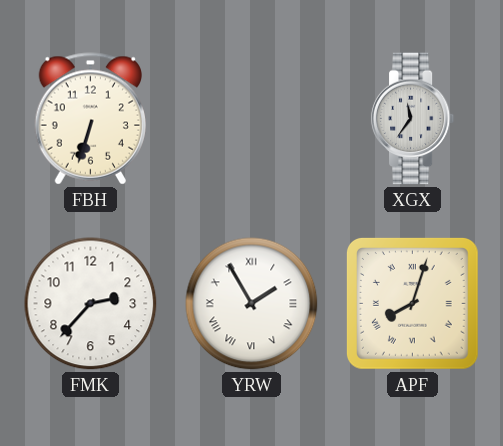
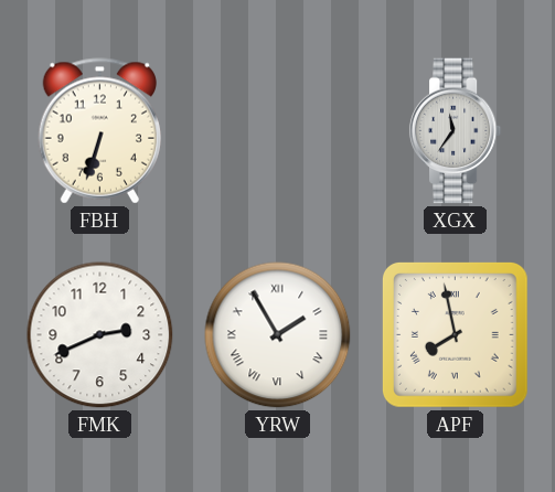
FMK: 2:37 -> 2:41 (100, 335)
APF: 8:03 -> 7:58 (455, 334)
